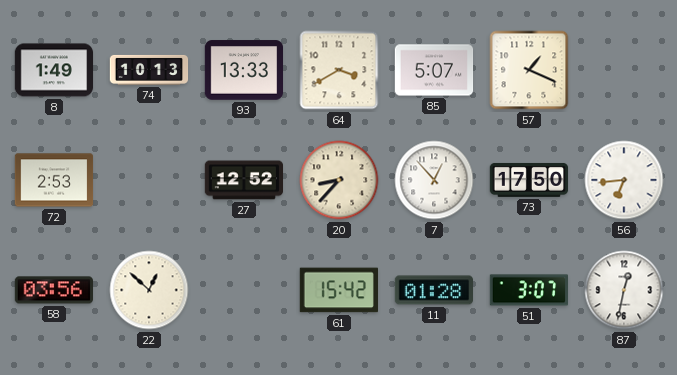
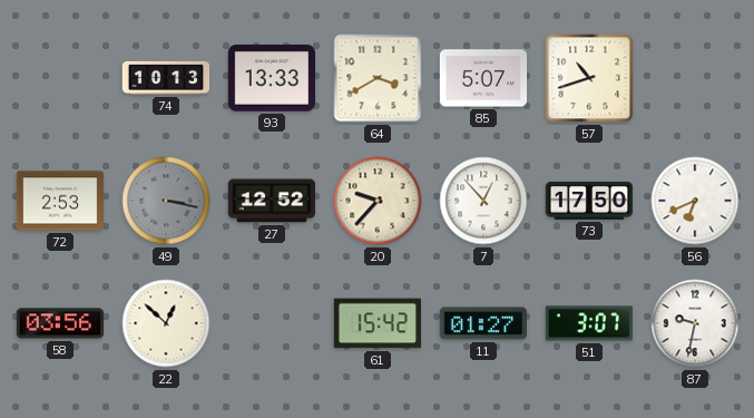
8: 1:49 -> none (54, 70)
57: 1:19 -> 10:42 (589, 78)
49: none -> 3:17 (166, 201)
20: 8:37 -> 9:37 (378, 201)
56: 6:44 -> 6:41 (695, 201)
11: 01:28 -> 01:27 (482, 323)
87: 12:32 -> 9:32 (695, 323)
